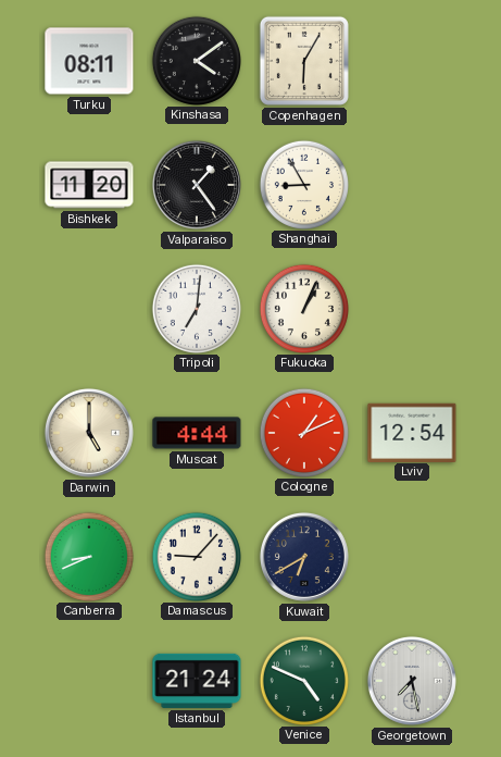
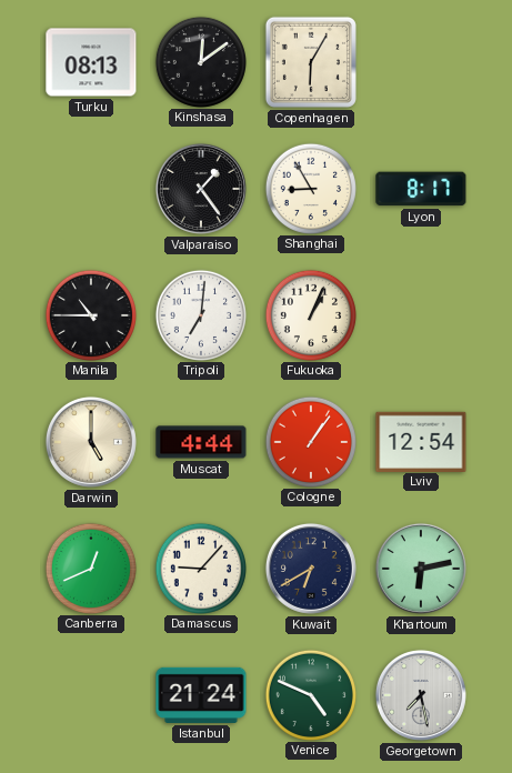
Turku: 08:11 -> 08:13 (91, 62)
Kinshasa: 4:09 -> 12:09 (200, 61)
Bishkek: 11:20 -> none (89, 185)
Lyon: none -> 8:17 (421, 189)
Manila: none -> 10:45 (90, 314)
Cologne: 1:11 -> 1:06 (310, 441)
Canberra: 8:41 -> 12:41 (90, 568)
Khartoum: none -> 6:13 (421, 569)
